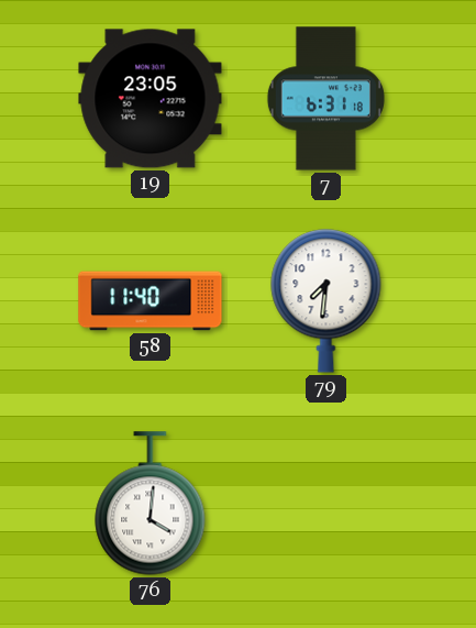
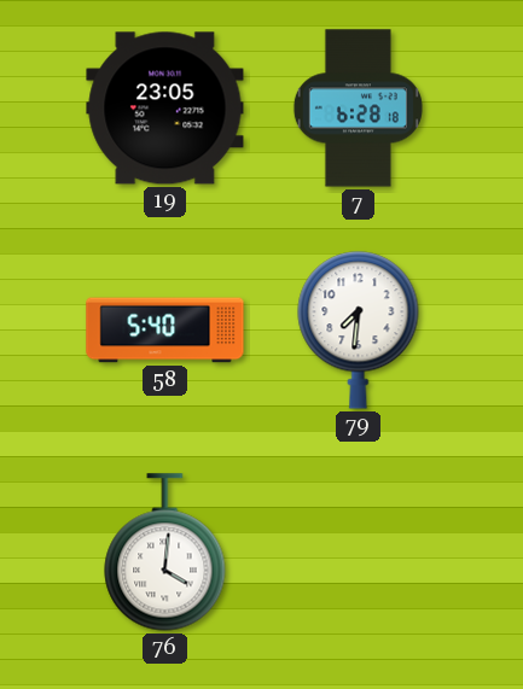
7: 6:31 -> 6:28 (358, 109)
58: 11:40 -> 5:40 (165, 331)
